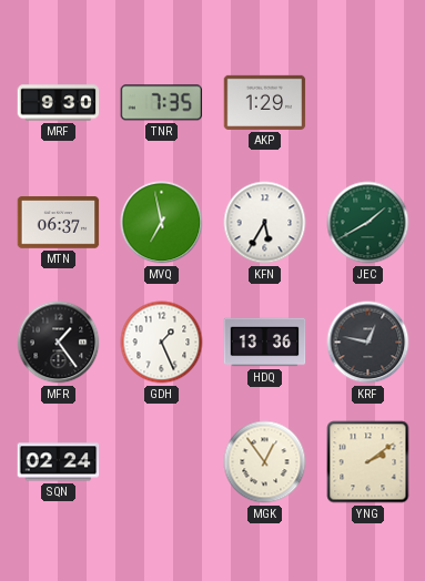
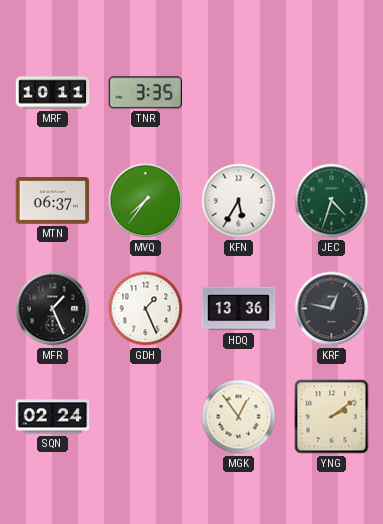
MRF: 9:30 -> 10:11 (53, 93)
TNR: 7:35 -> 3:35 (146, 93)
AKP: 1:29 -> none (265, 102)
MVQ: 6:58 -> 7:36 (146, 201)
JEC: 1:40 -> 4:33 (332, 201)
MFR: 1:24 -> 1:26 (53, 309)
